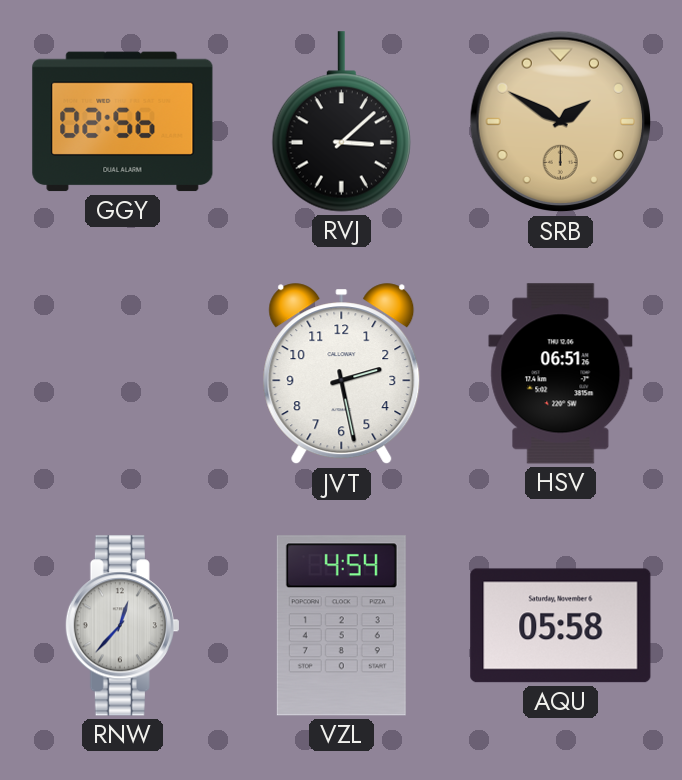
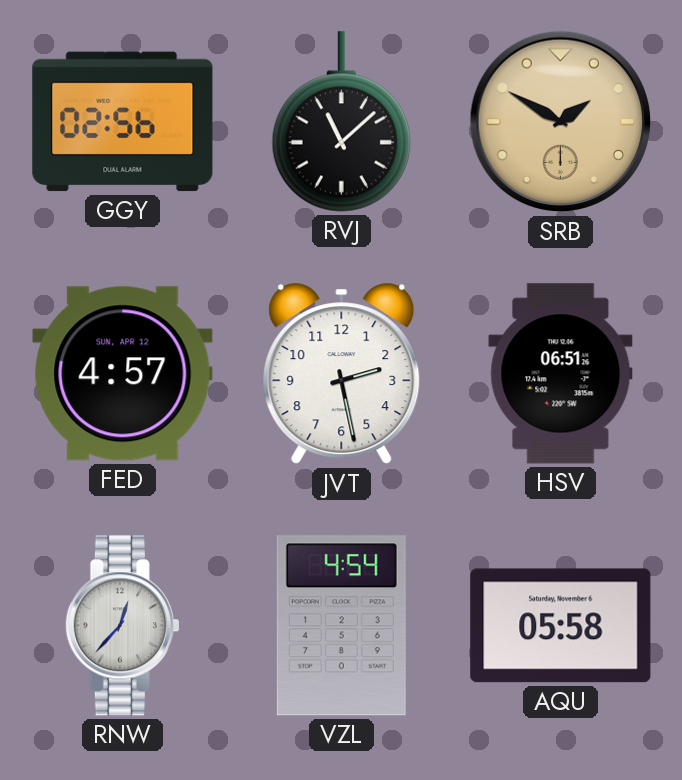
RVJ: 3:08 -> 11:08 (341, 122)
FED: none -> 4:57 (123, 374)
